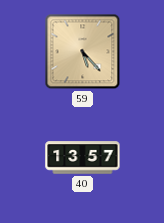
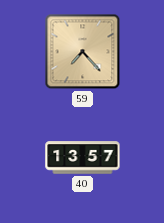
59: 5:23 -> 7:23 (83, 52)
